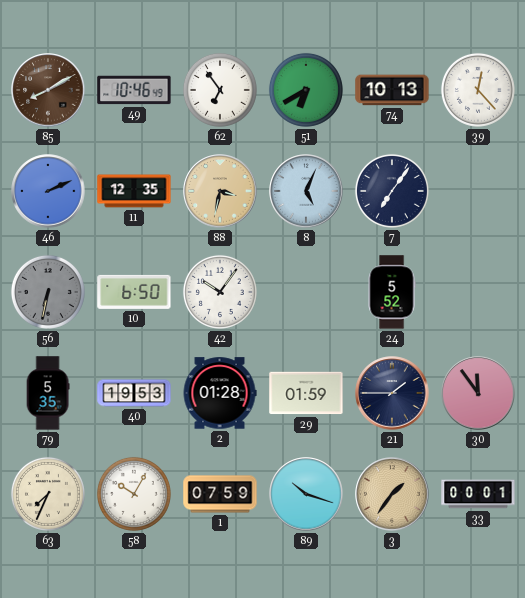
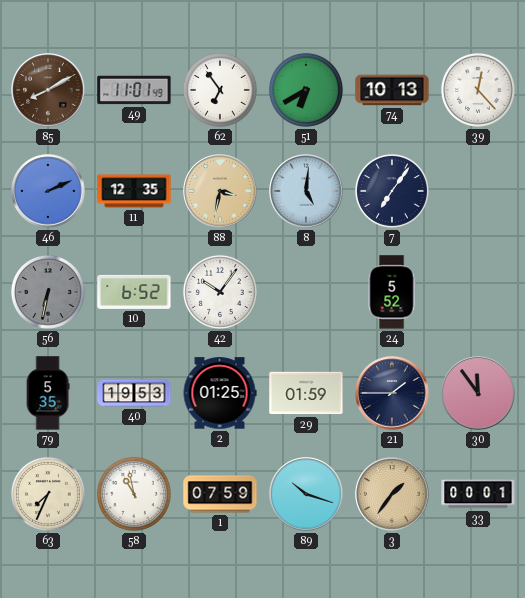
49: 10:46 -> 11:01 (134, 90)
8: 5:04 -> 5:01 (306, 191)
10: 6:50 -> 6:52 (134, 292)
2: 01:28 -> 01:25 (220, 393)
58: 10:05 -> 10:58 (134, 494)
